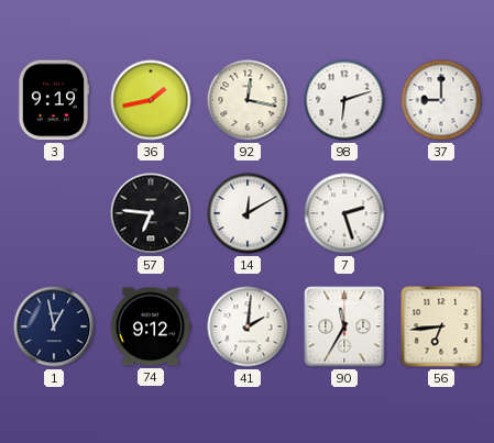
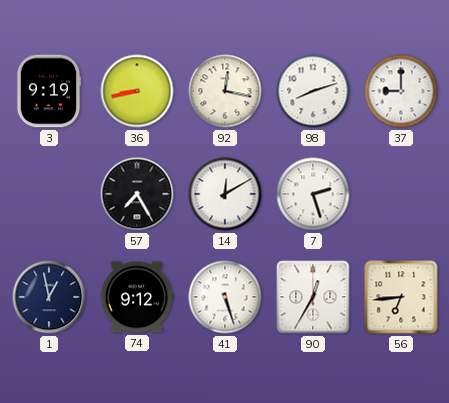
36: 1:43 -> 8:43 (137, 91)
98: 6:12 -> 8:12 (313, 91)
57: 6:46 -> 7:25 (137, 194)
41: 2:01 -> 5:27 (225, 297)
90: 11:35 -> 12:35 (313, 297)
